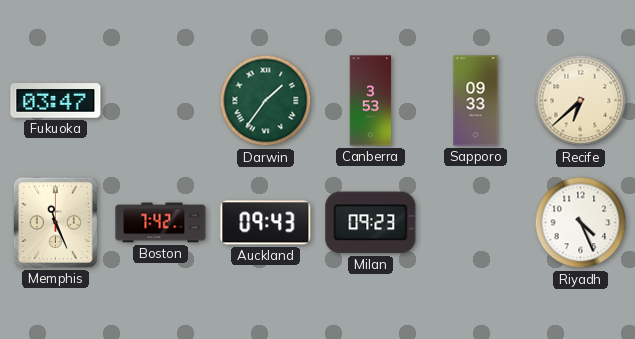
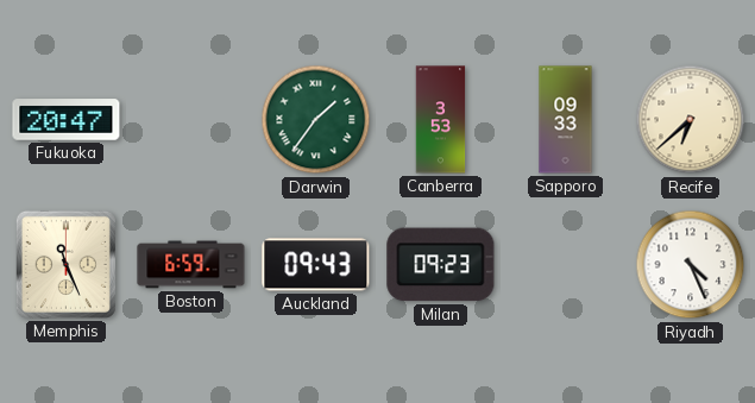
Fukuoka: 03:47 -> 20:47 (67, 120)
Boston: 7:42 -> 6:59 (191, 265)
